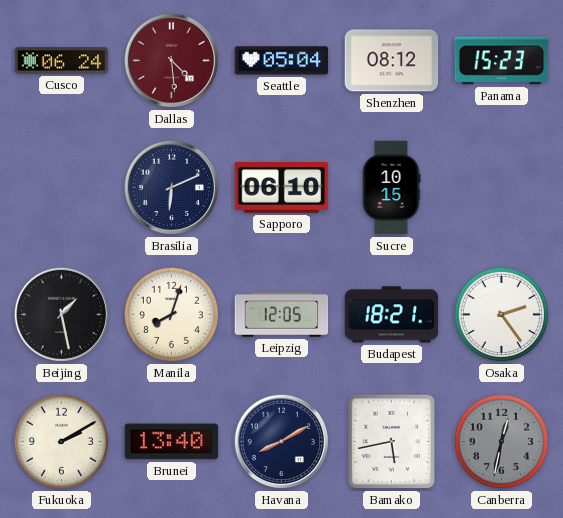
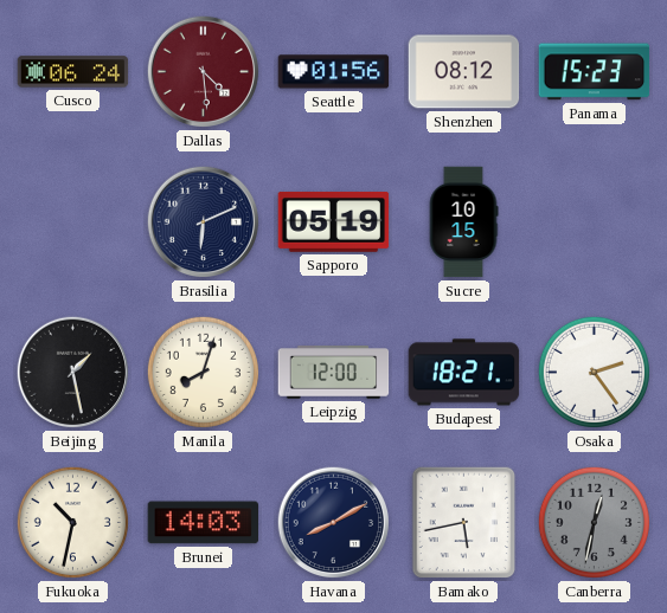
Seattle: 05:04 -> 01:56 (334, 72)
Sapporo: 06:10 -> 05:19 (334, 222)
Leipzig: 12:05 -> 12:00 (334, 373)
Fukuoka: 2:10 -> 10:32 (72, 522)
Brunei: 13:40 -> 14:03 (204, 523)
